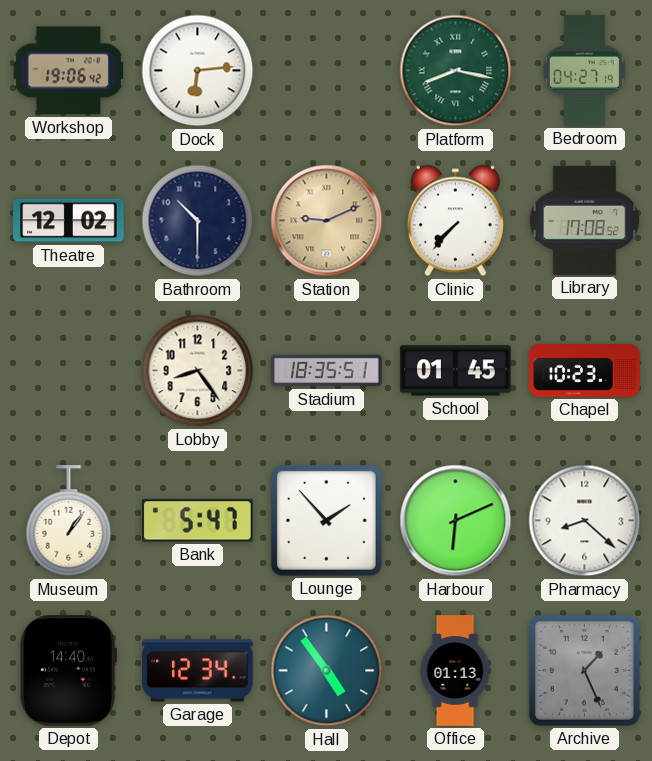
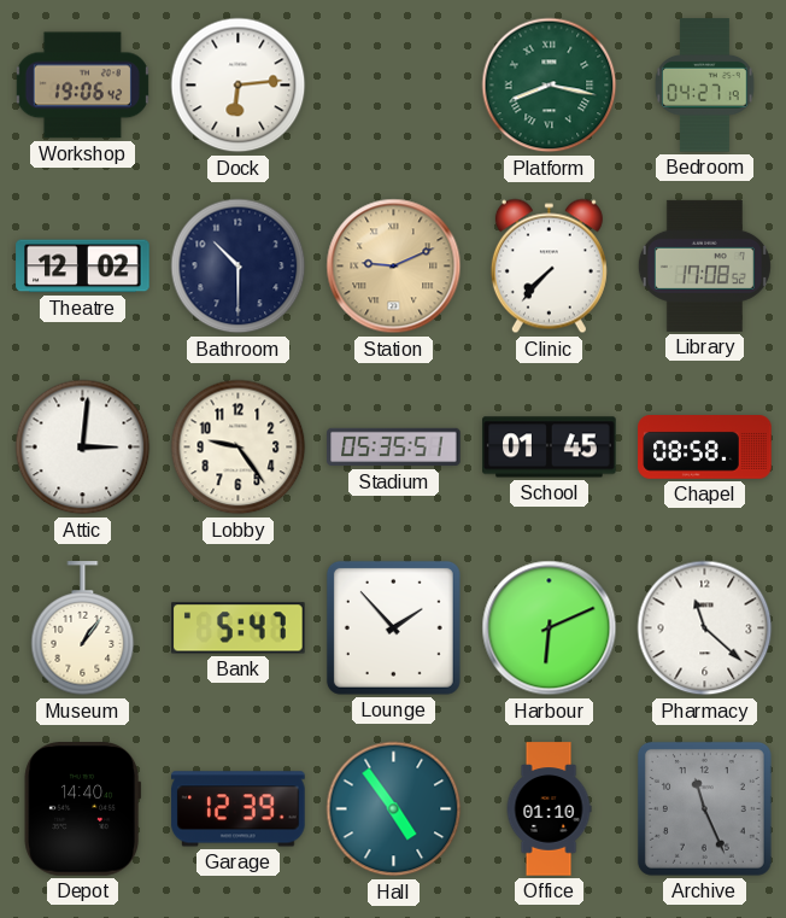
Attic: none -> 3:01 (83, 448)
Lobby: 8:24 -> 9:24 (239, 448)
Stadium: 18:35 -> 05:35 (394, 448)
Chapel: 10:23 -> 08:58 (705, 448)
Pharmacy: 8:22 -> 11:22 (705, 628)
Garage: 12:34 -> 12:39 (239, 809)
Office: 01:13 -> 01:10 (549, 809)
Archive: 1:26 -> 11:26 (704, 808)
